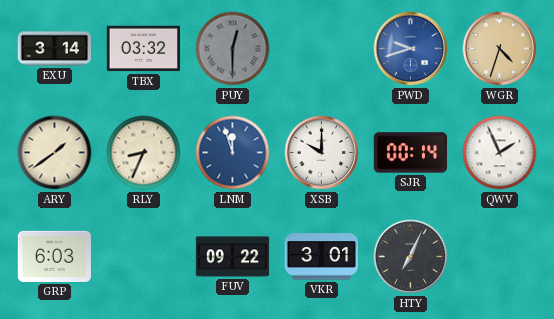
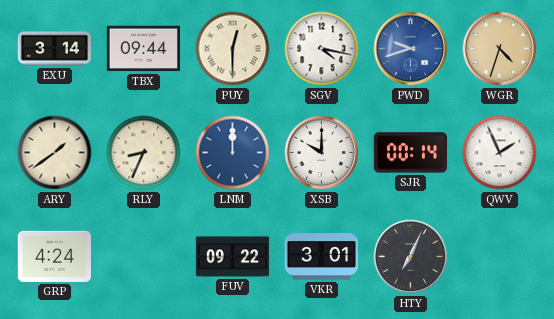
TBX: 03:32 -> 09:44 (143, 49)
PUY dial: grey -> cream (233, 49)
SGV: none -> 4:17 (322, 49)
LNM: 11:57 -> 12:00 (233, 153)
GRP: 6:03 -> 4:24 (54, 256)
